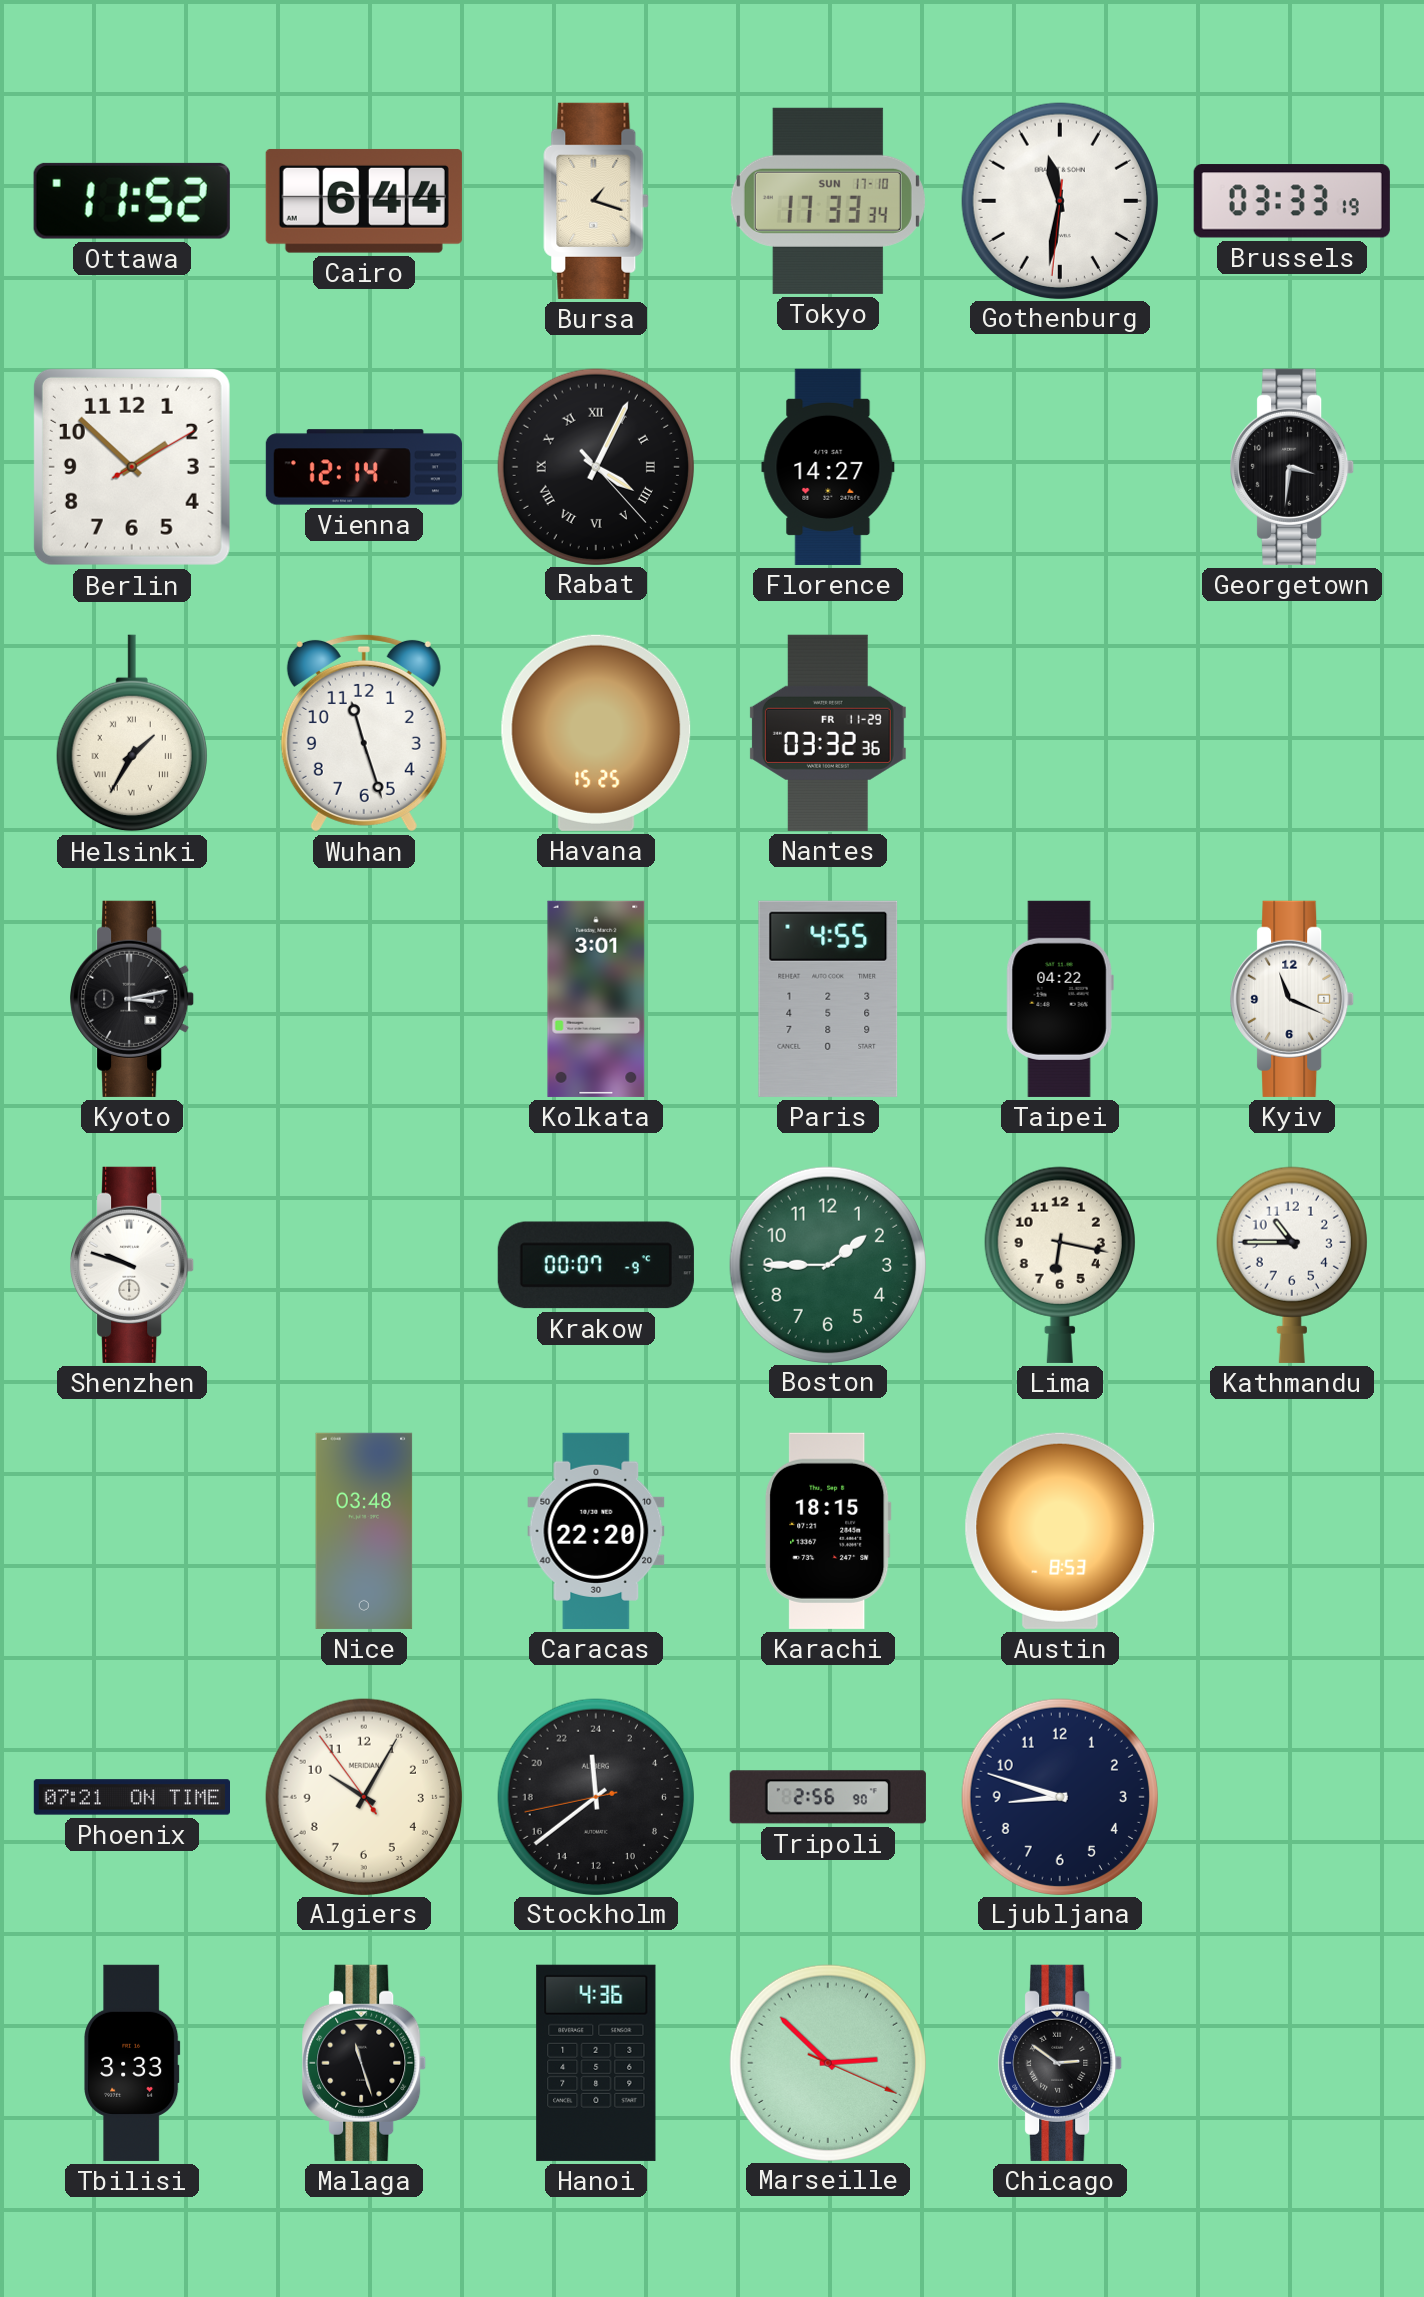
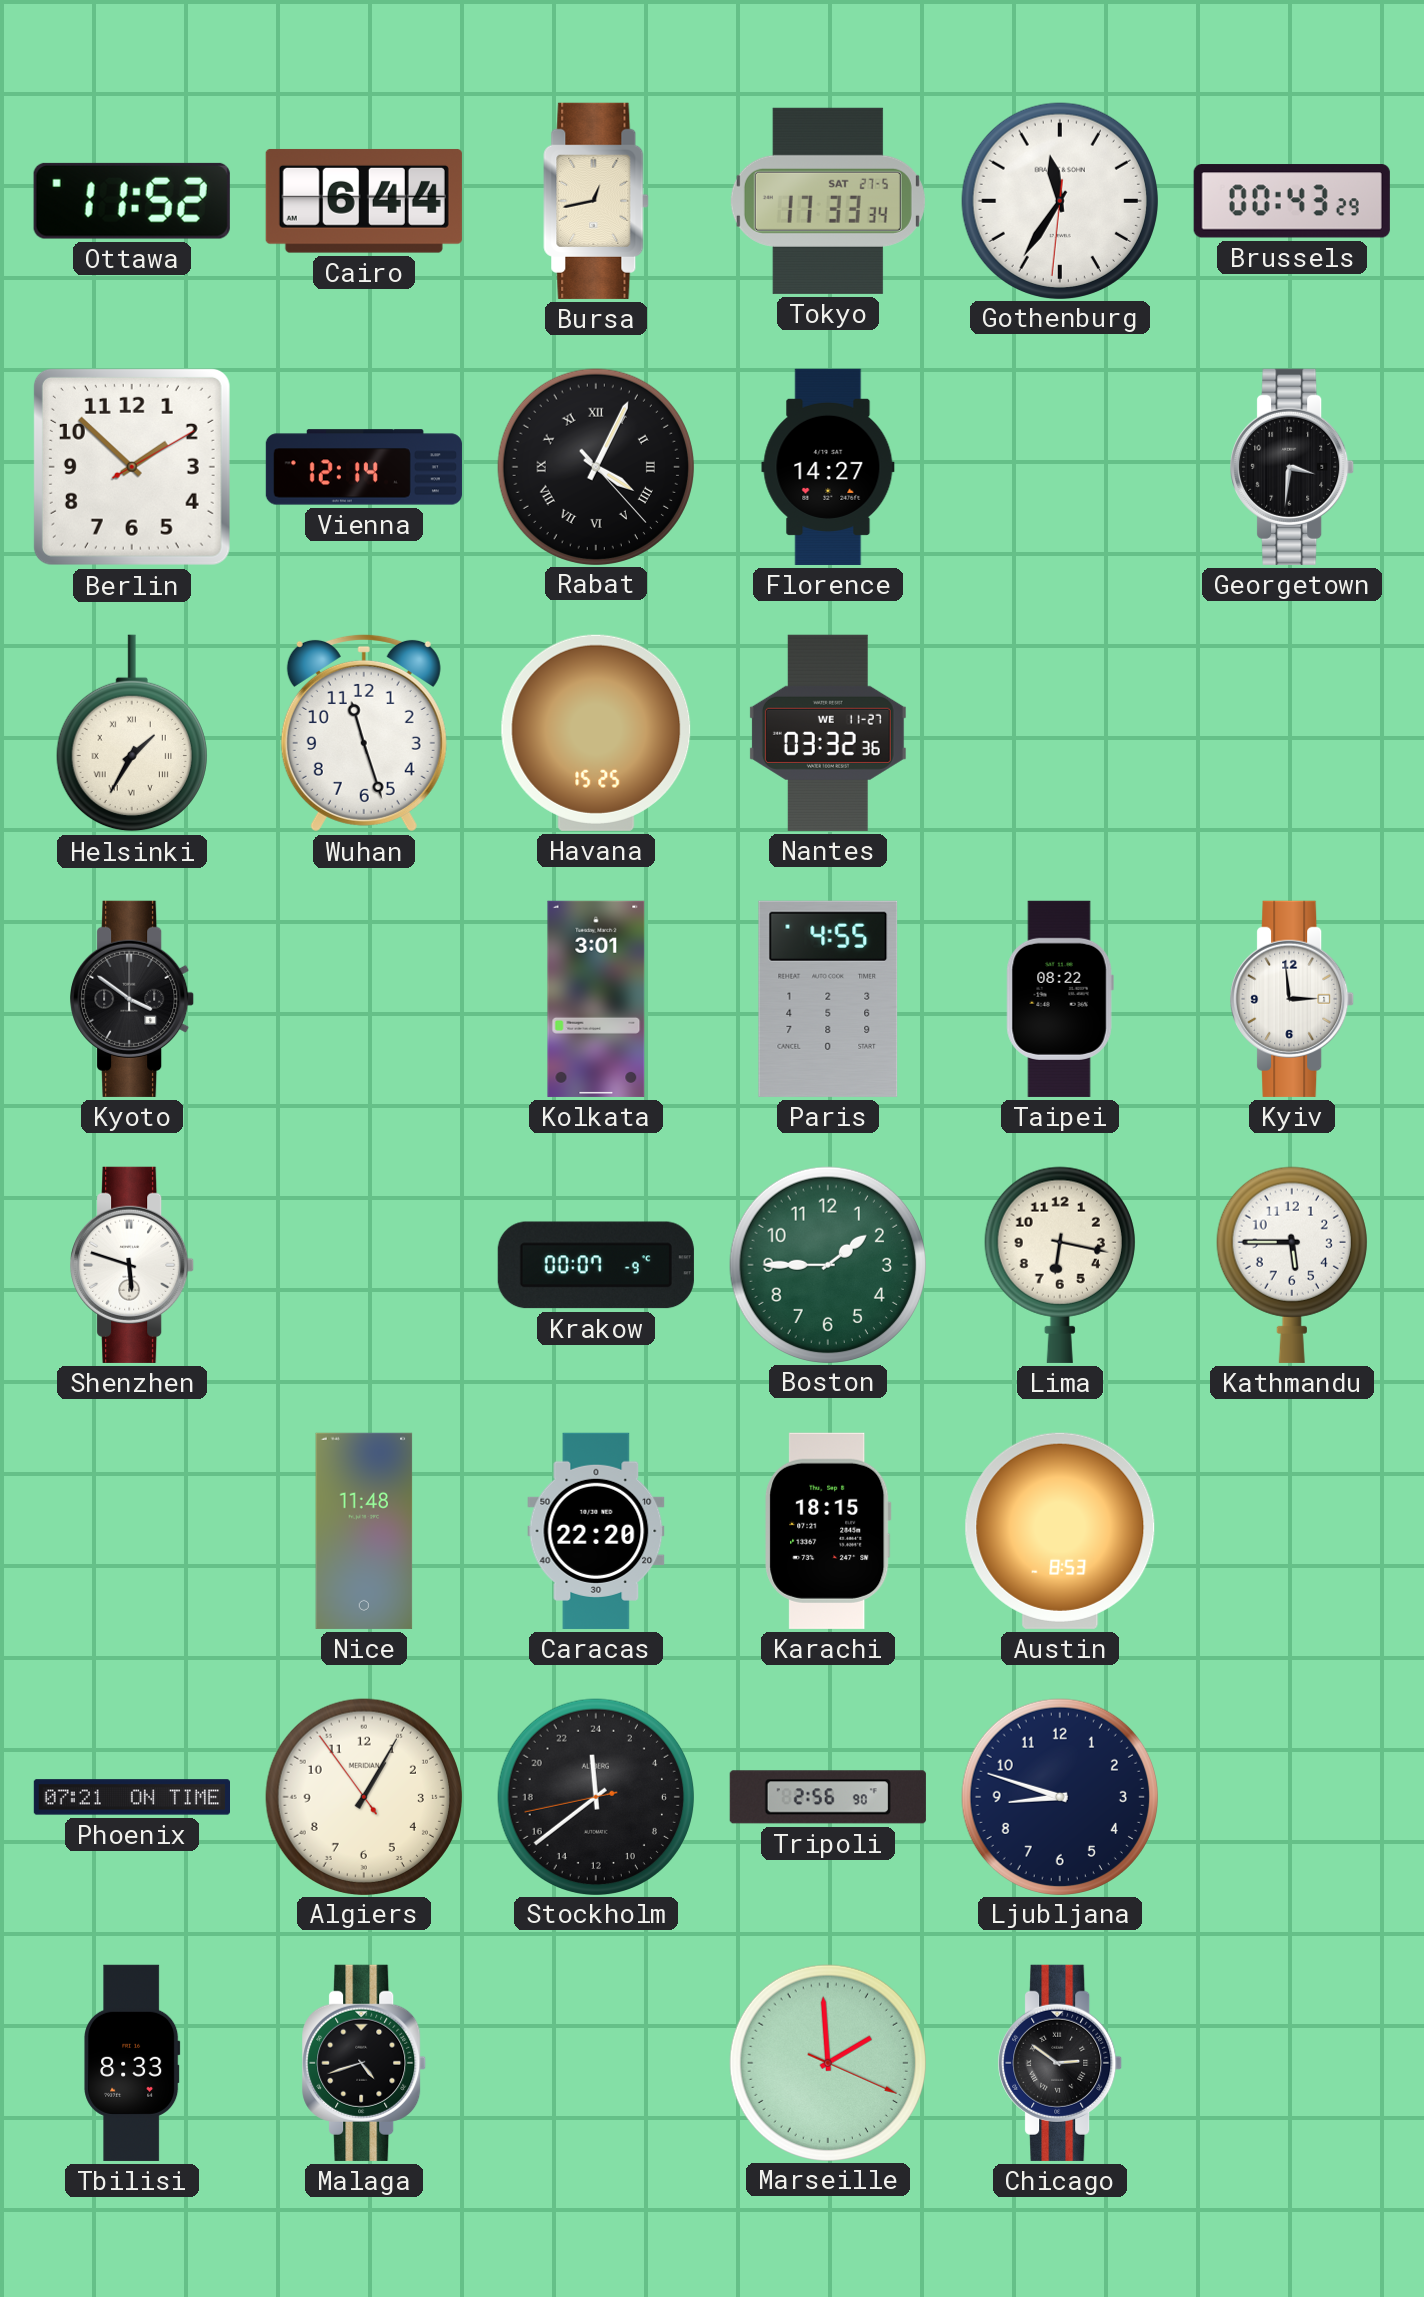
Bursa: 1:18 -> 12:43 (596, 201)
Tokyo date: SUN 17-10 -> SAT 27-5 (828, 201)
Gothenburg: 11:31 -> 11:35 (1059, 200)
Brussels: 03:33 -> 00:43 (1292, 201)
Nantes date: FR 11-29 -> WE 11-27 (828, 733)
Kyoto: 3:13 -> 3:51 (133, 999)
Taipei: 04:22 -> 08:22 (1060, 999)
Kyiv: 11:19 -> 2:59 (1293, 999)
Shenzhen: 9:48 -> 5:48 (133, 1265)
Kathmandu: 10:45 -> 5:45 (1292, 1265)
Nice: 03:48 -> 11:48 (364, 1531)
Algiers: 10:04 -> 1:04 (363, 1796)
Tbilisi: 3:33 -> 8:33 (132, 2063)
Malaga: 11:27 -> 4:42 (365, 2063)
Hanoi: 4:36 -> none (596, 2063)
Marseille: 2:52 -> 1:59 (827, 2062)
